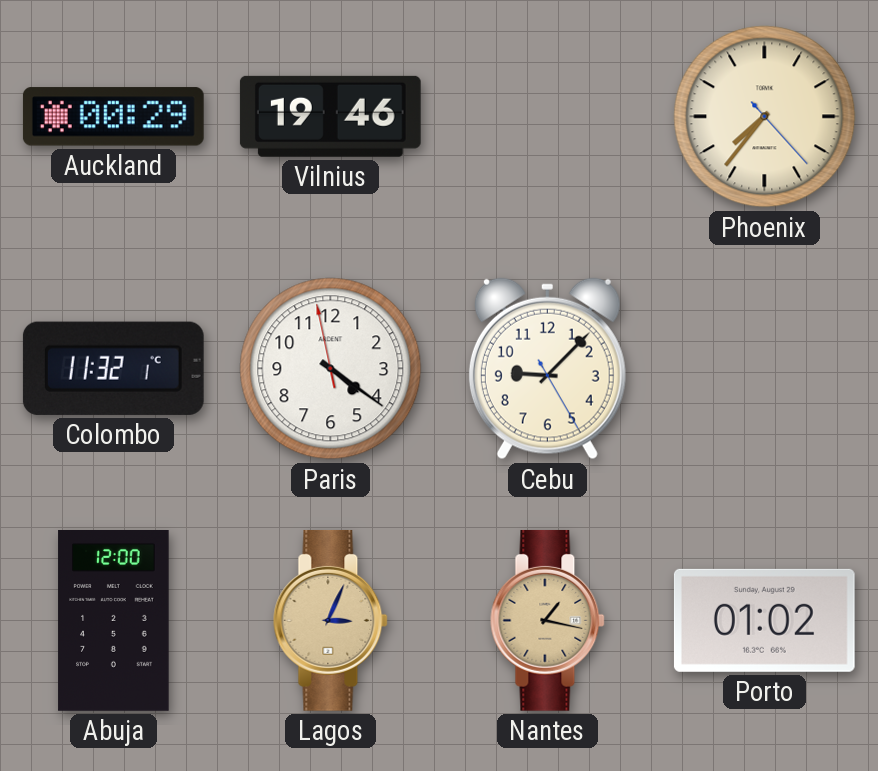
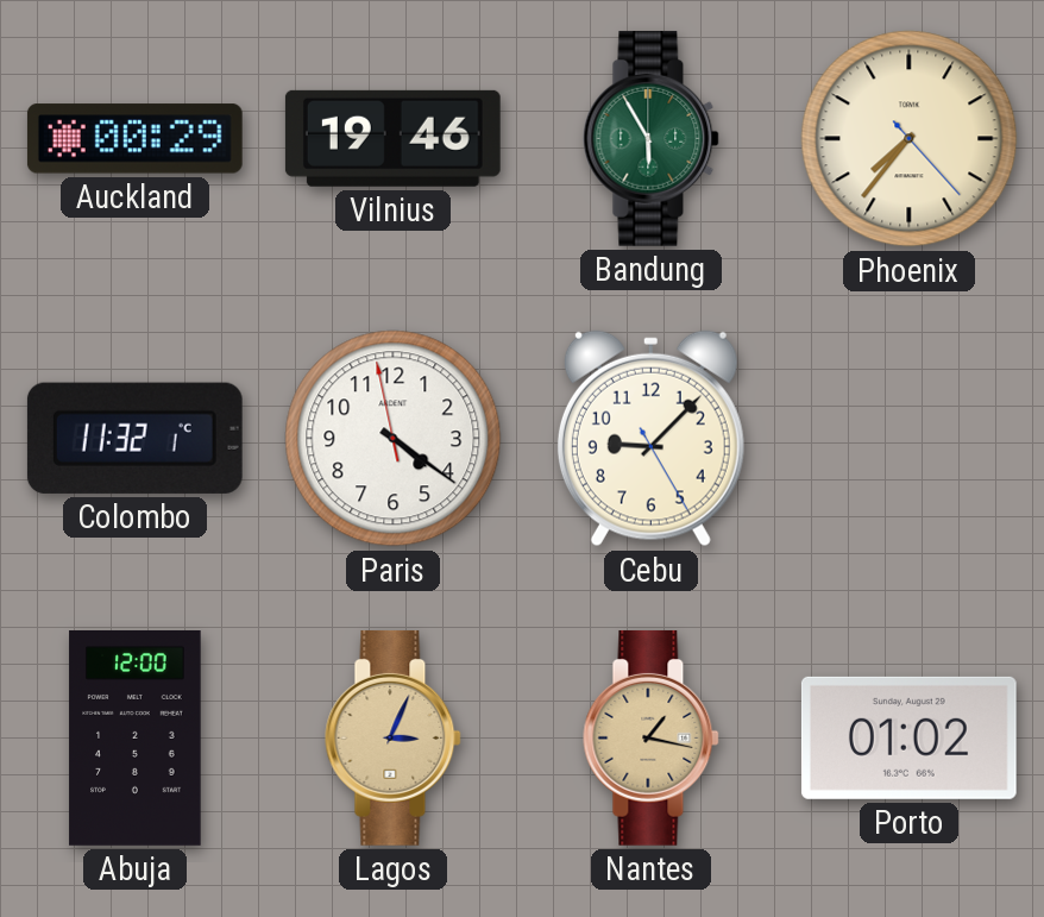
Bandung: none -> 5:55 (652, 138)
